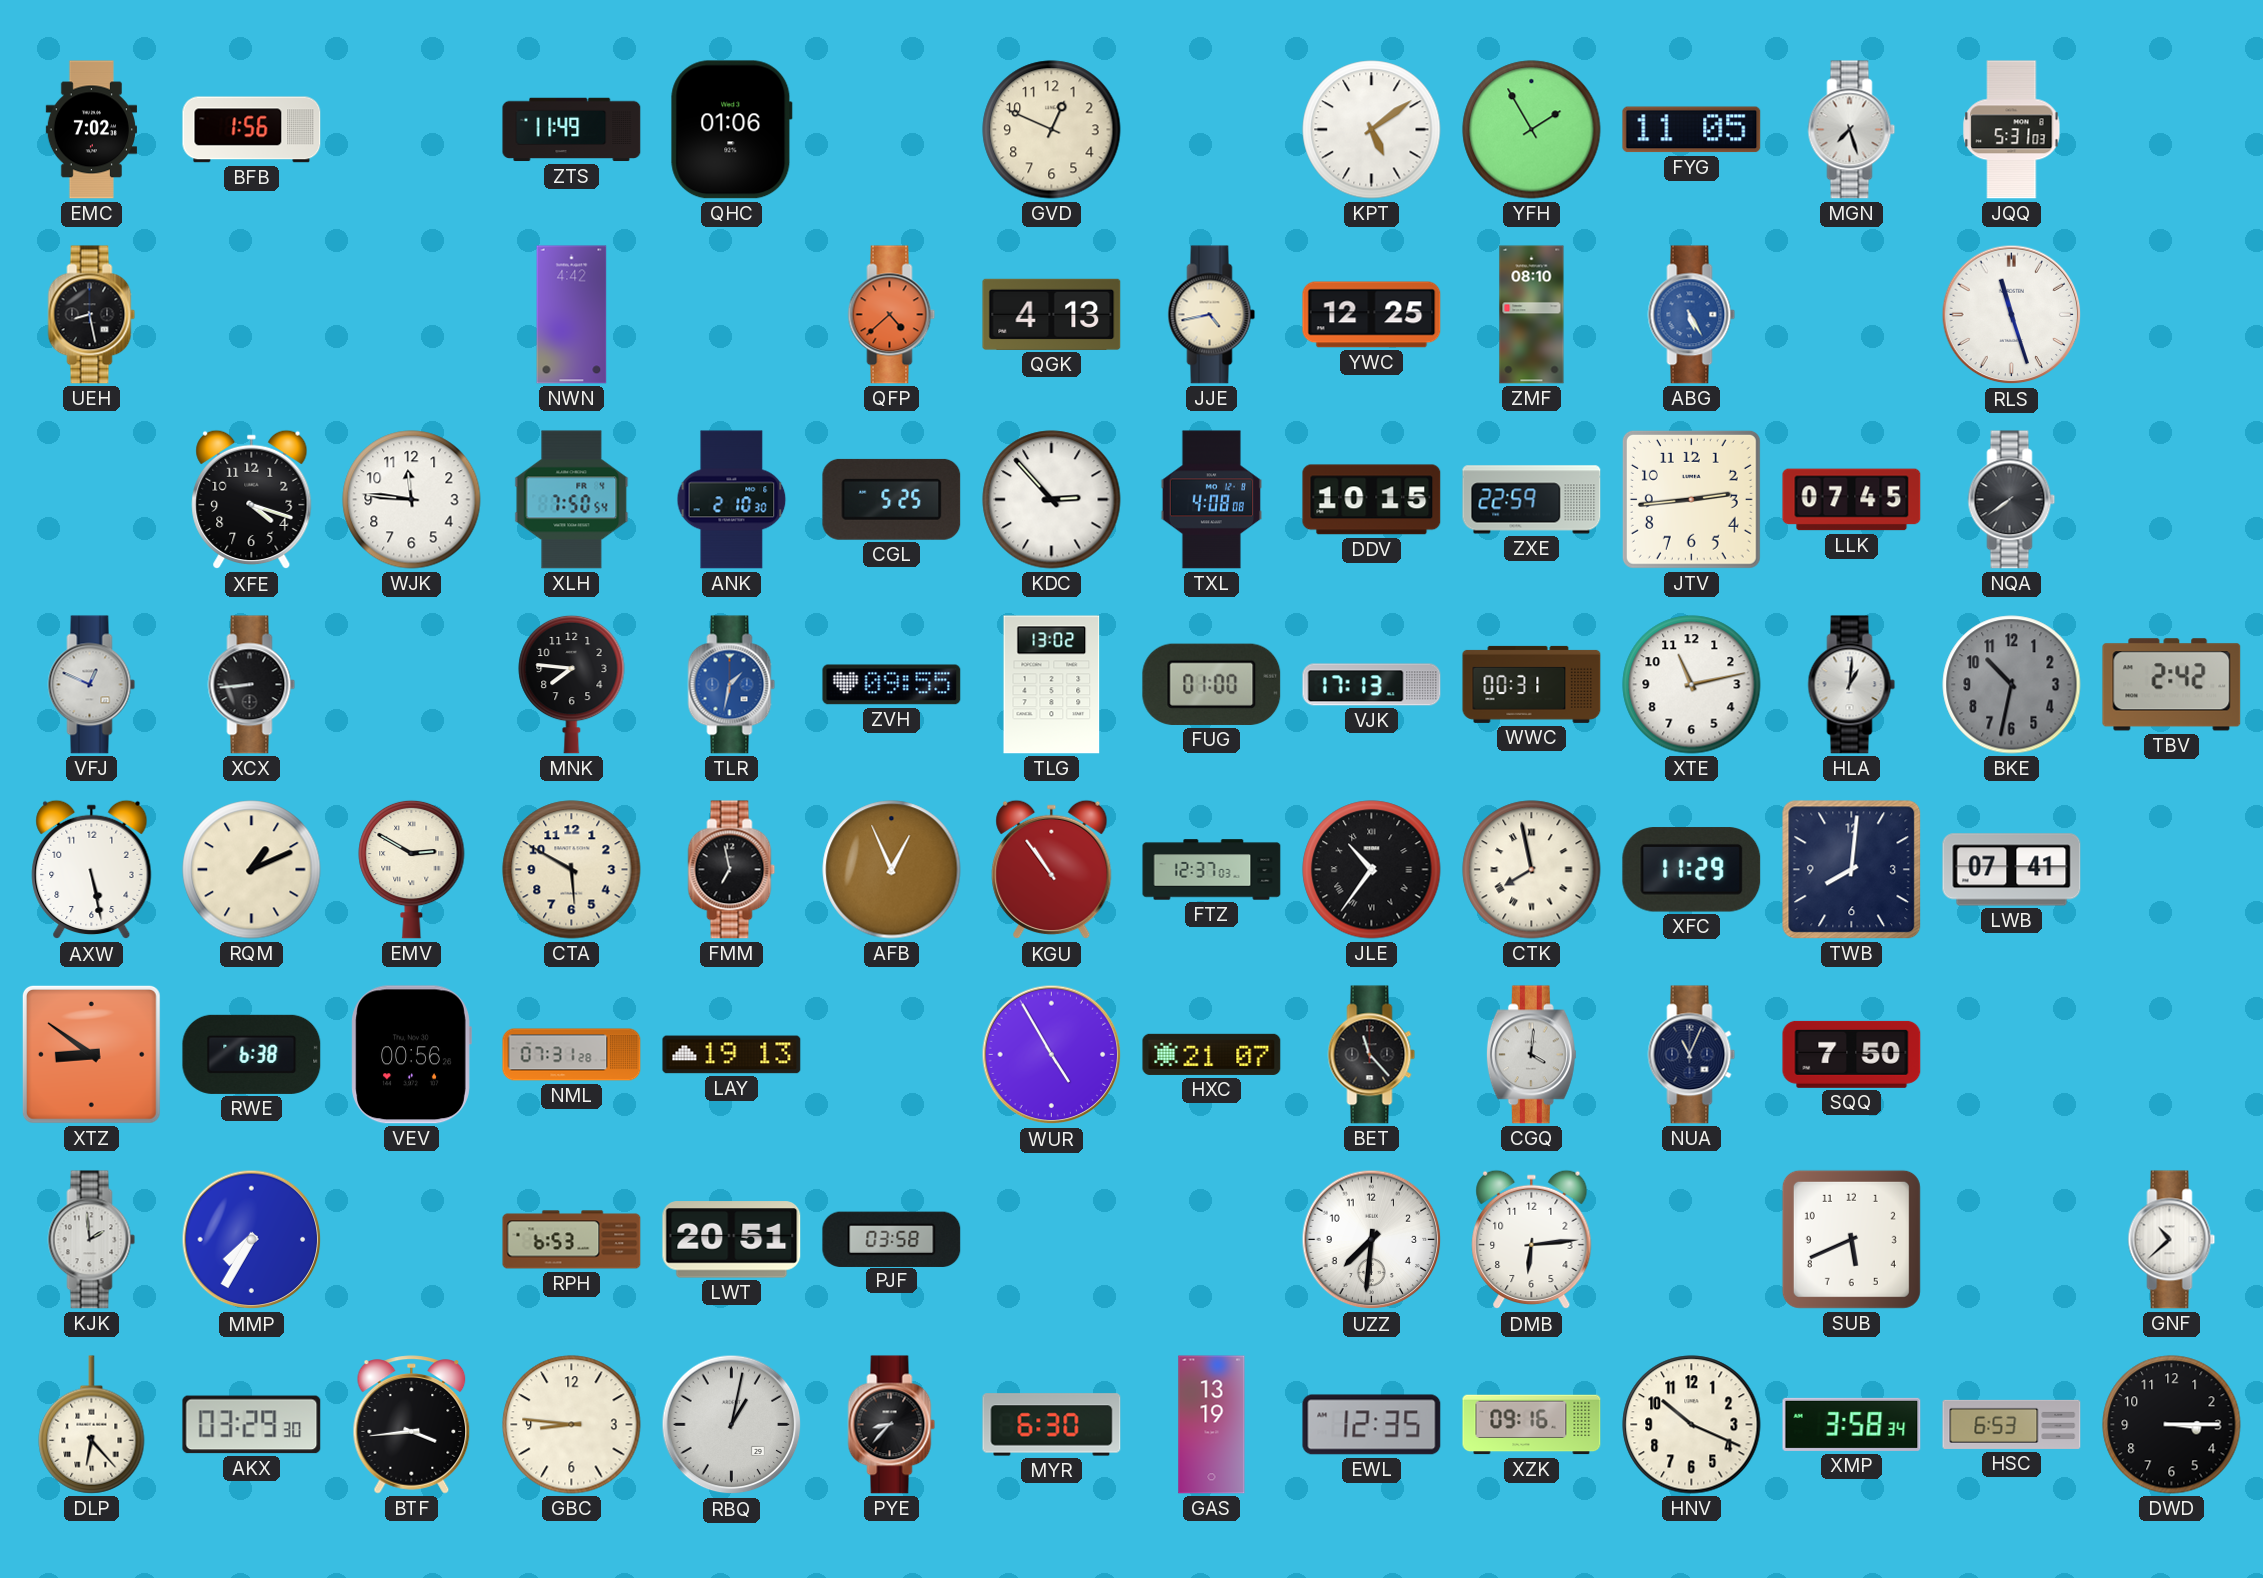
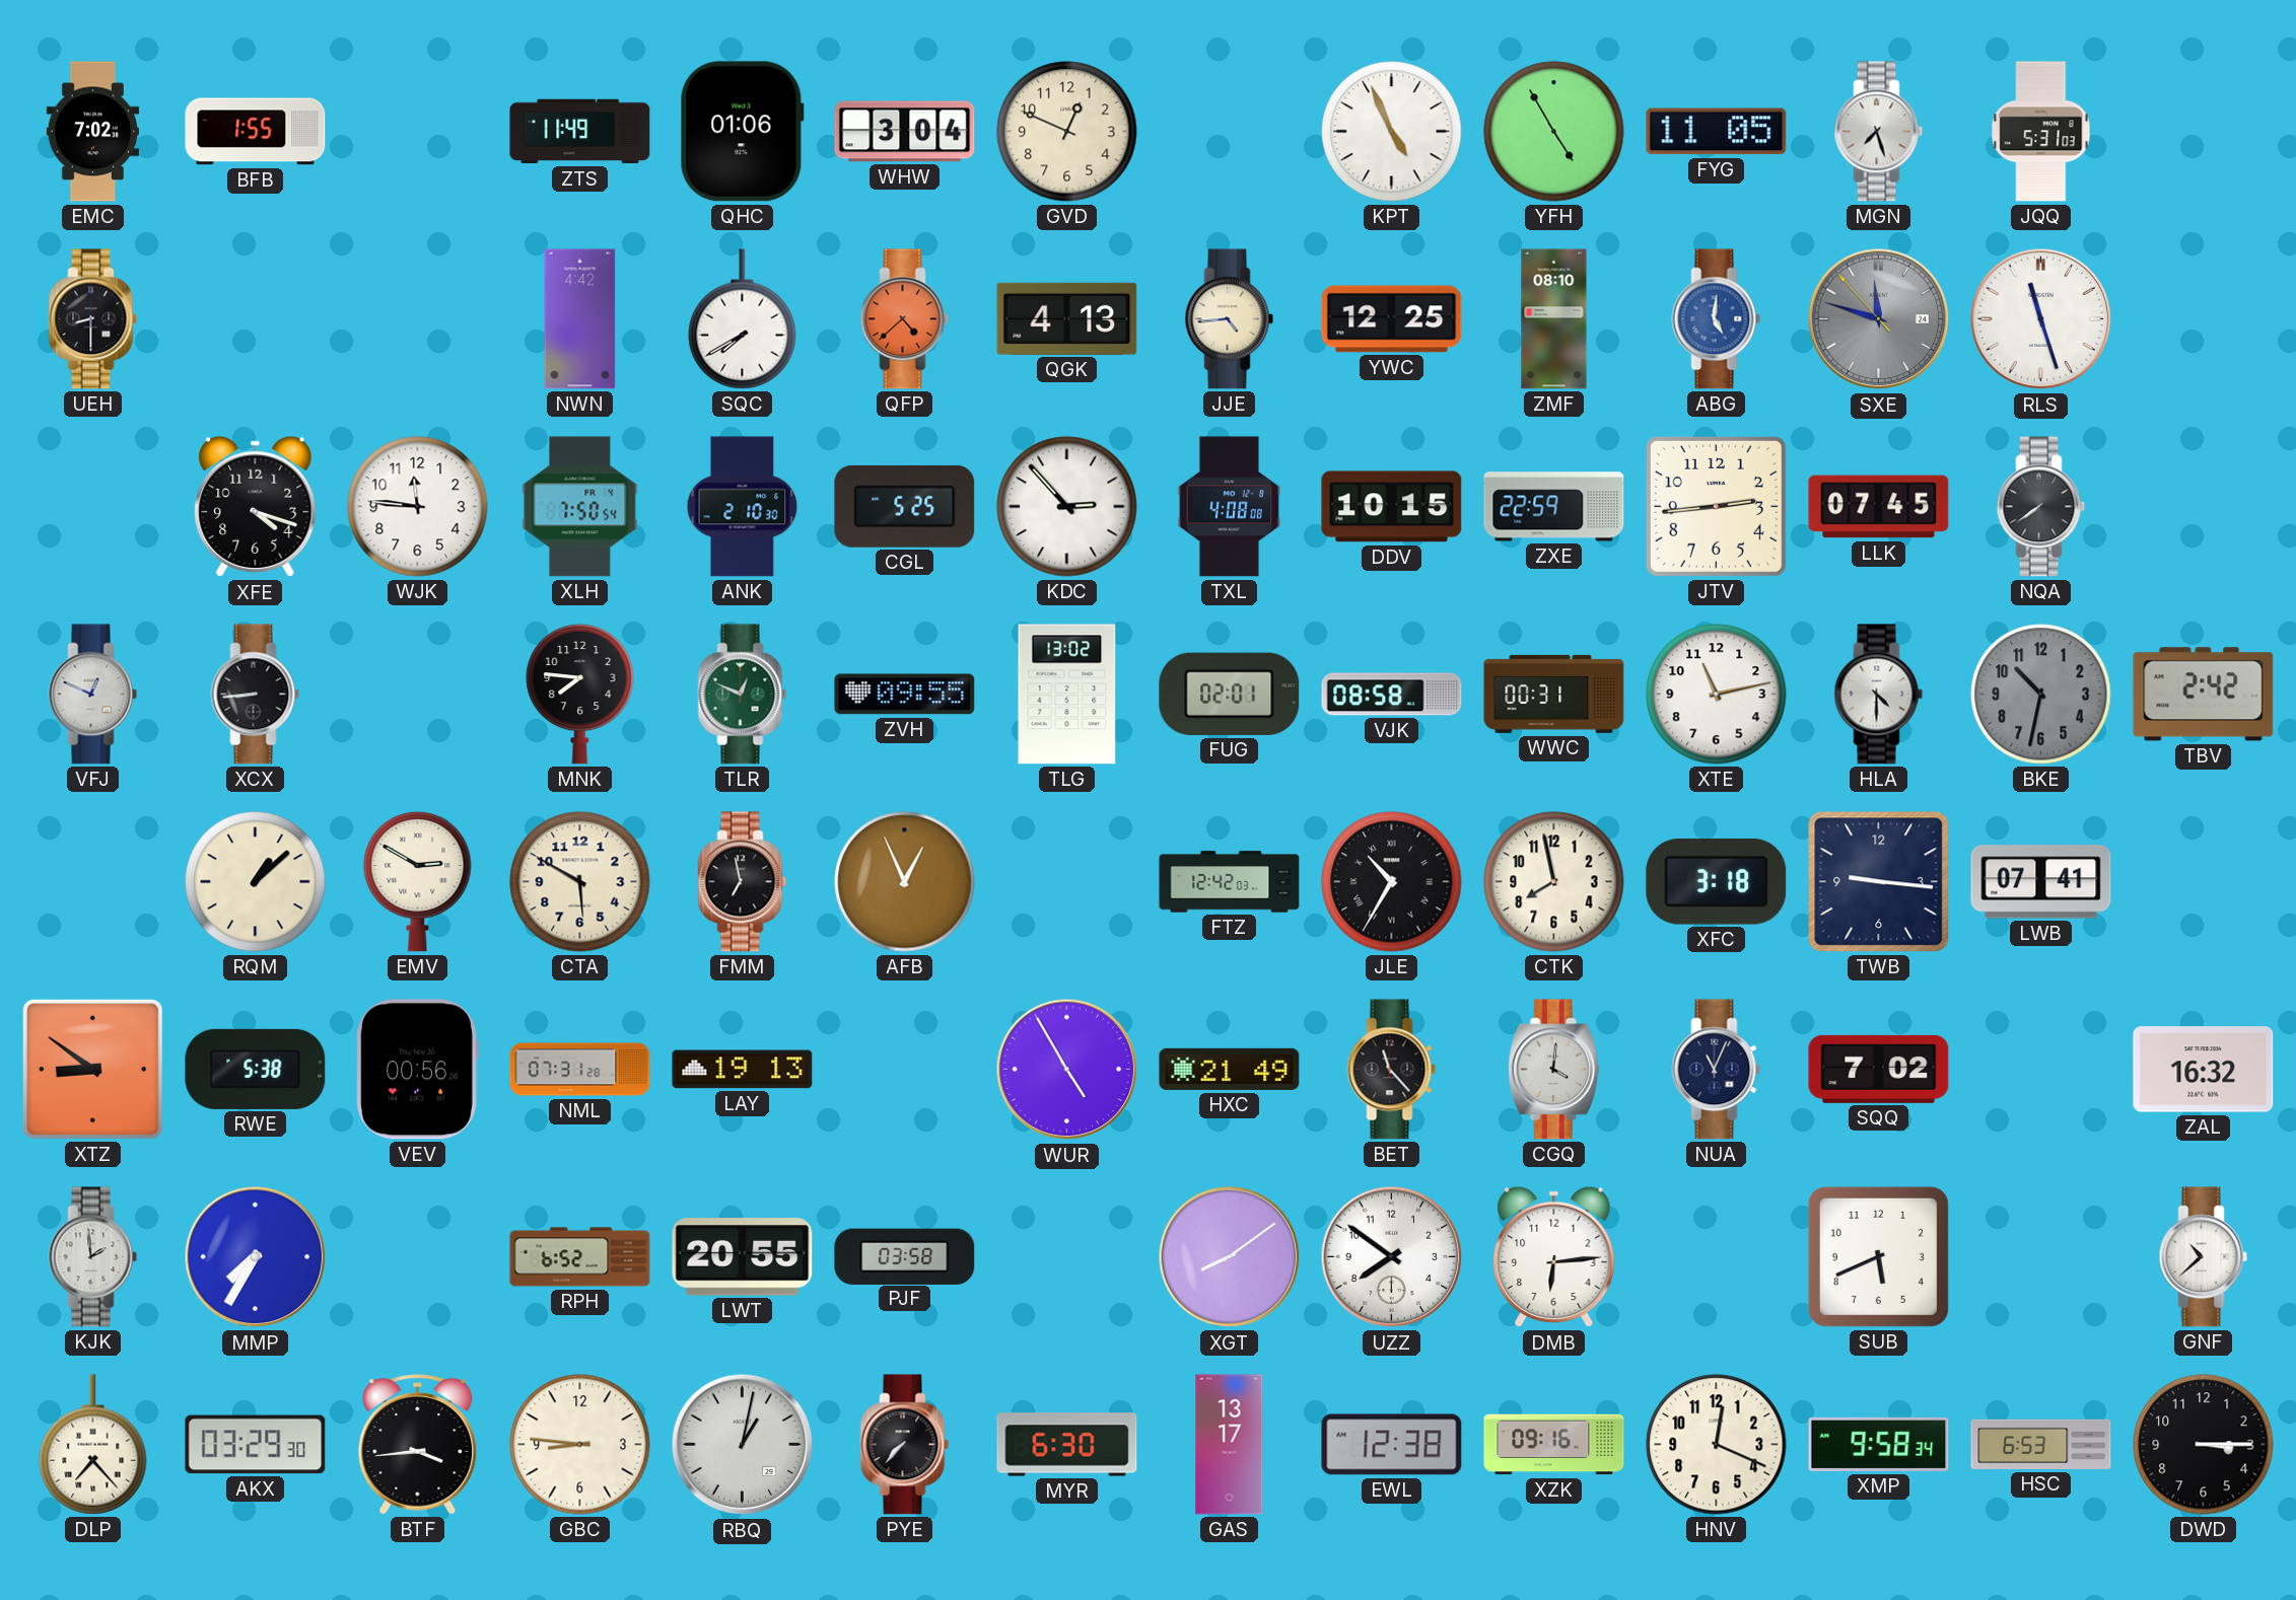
BFB: 1:56 -> 1:55 (256, 132)
WHW: none -> 3:04 (905, 132)
KPT: 5:09 -> 4:56 (1392, 132)
YFH: 1:55 -> 4:55 (1554, 132)
UEH: 8:28 -> 8:30 (93, 319)
SQC: none -> 7:40 (743, 319)
JJE: 4:43 -> 4:44 (1230, 319)
ABG: 5:25 -> 5:01 (1717, 319)
SXE: none -> 11:47 (1879, 319)
TLR: 1:32 -> 12:49 (743, 695)
TLR dial: blue -> green (743, 695)
FUG: 01:00 -> 02:01 (1230, 694)
VJK: 17:13 -> 08:58 (1392, 695)
HLA: 1:01 -> 4:30 (1879, 695)
AXW: 5:28 -> none (92, 870)
RQM: 1:11 -> 1:08 (256, 882)
KGU: 10:54 -> none (1052, 870)
FTZ: 12:37 -> 12:42 (1230, 882)
JLE: 10:36 -> 10:35 (1392, 882)
CTK numerals: Roman -> Arabic (1554, 882)
XFC: 11:29 -> 3:18 (1717, 882)
TWB: 8:01 -> 9:16 (1879, 882)
RWE: 6:38 -> 5:38 (256, 1069)
HXC: 21:07 -> 21:49 (1230, 1069)
SQQ: 7:50 -> 7:02 (1879, 1069)
ZAL: none -> 16:32 (2204, 1070)
RPH: 6:53 -> 6:52 (580, 1257)
LWT: 20:51 -> 20:55 (743, 1257)
XGT: none -> 8:09 (1230, 1257)
UZZ: 7:31 -> 7:51 (1392, 1257)
DLP: 6:23 -> 7:23 (93, 1445)
PYE: 8:37 -> 7:37 (905, 1445)
GAS: 13:19 -> 13:17 (1230, 1445)
EWL: 12:35 -> 12:38 (1392, 1445)
HNV: 10:19 -> 12:19 (1717, 1445)
XMP: 3:58 -> 9:58 (1879, 1444)
